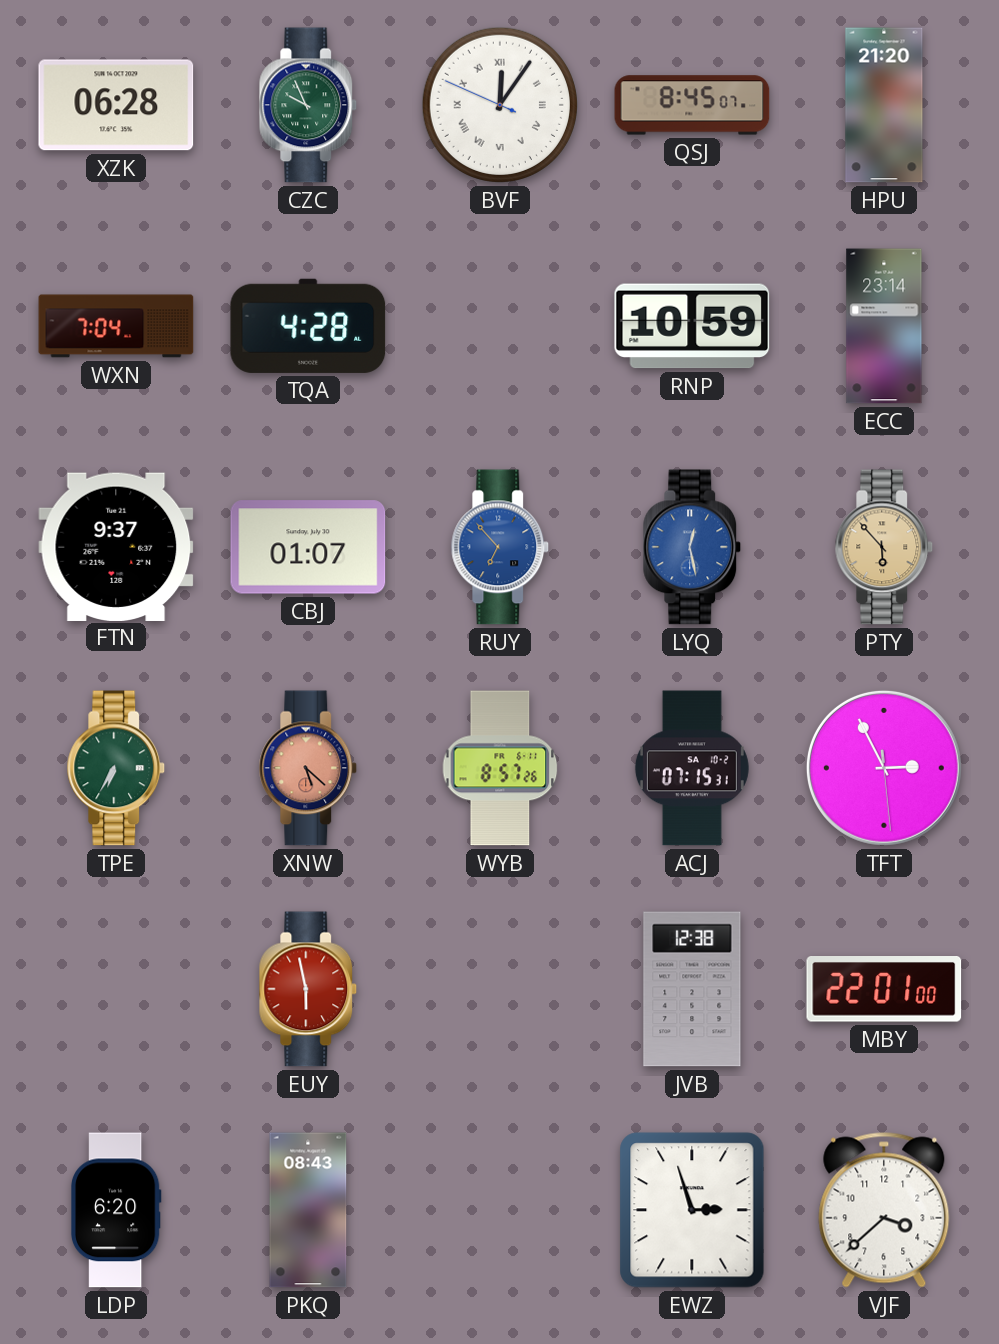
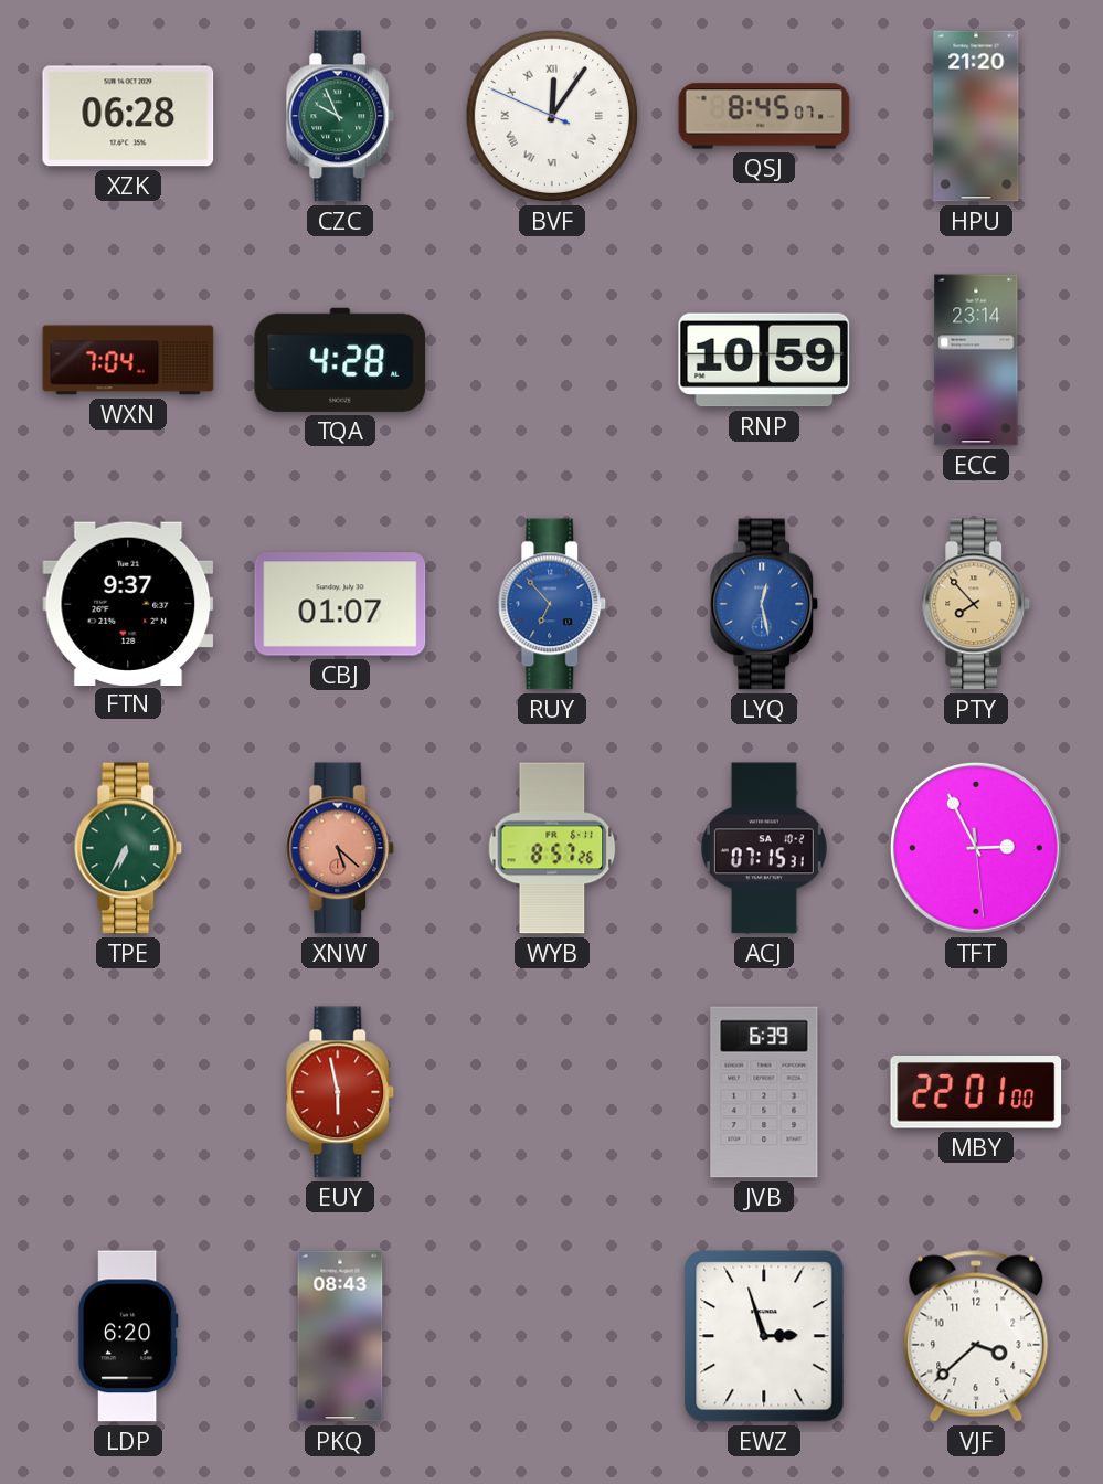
PTY: 5:53 -> 7:53 (976, 604)
JVB: 12:38 -> 6:39 (764, 1092)
